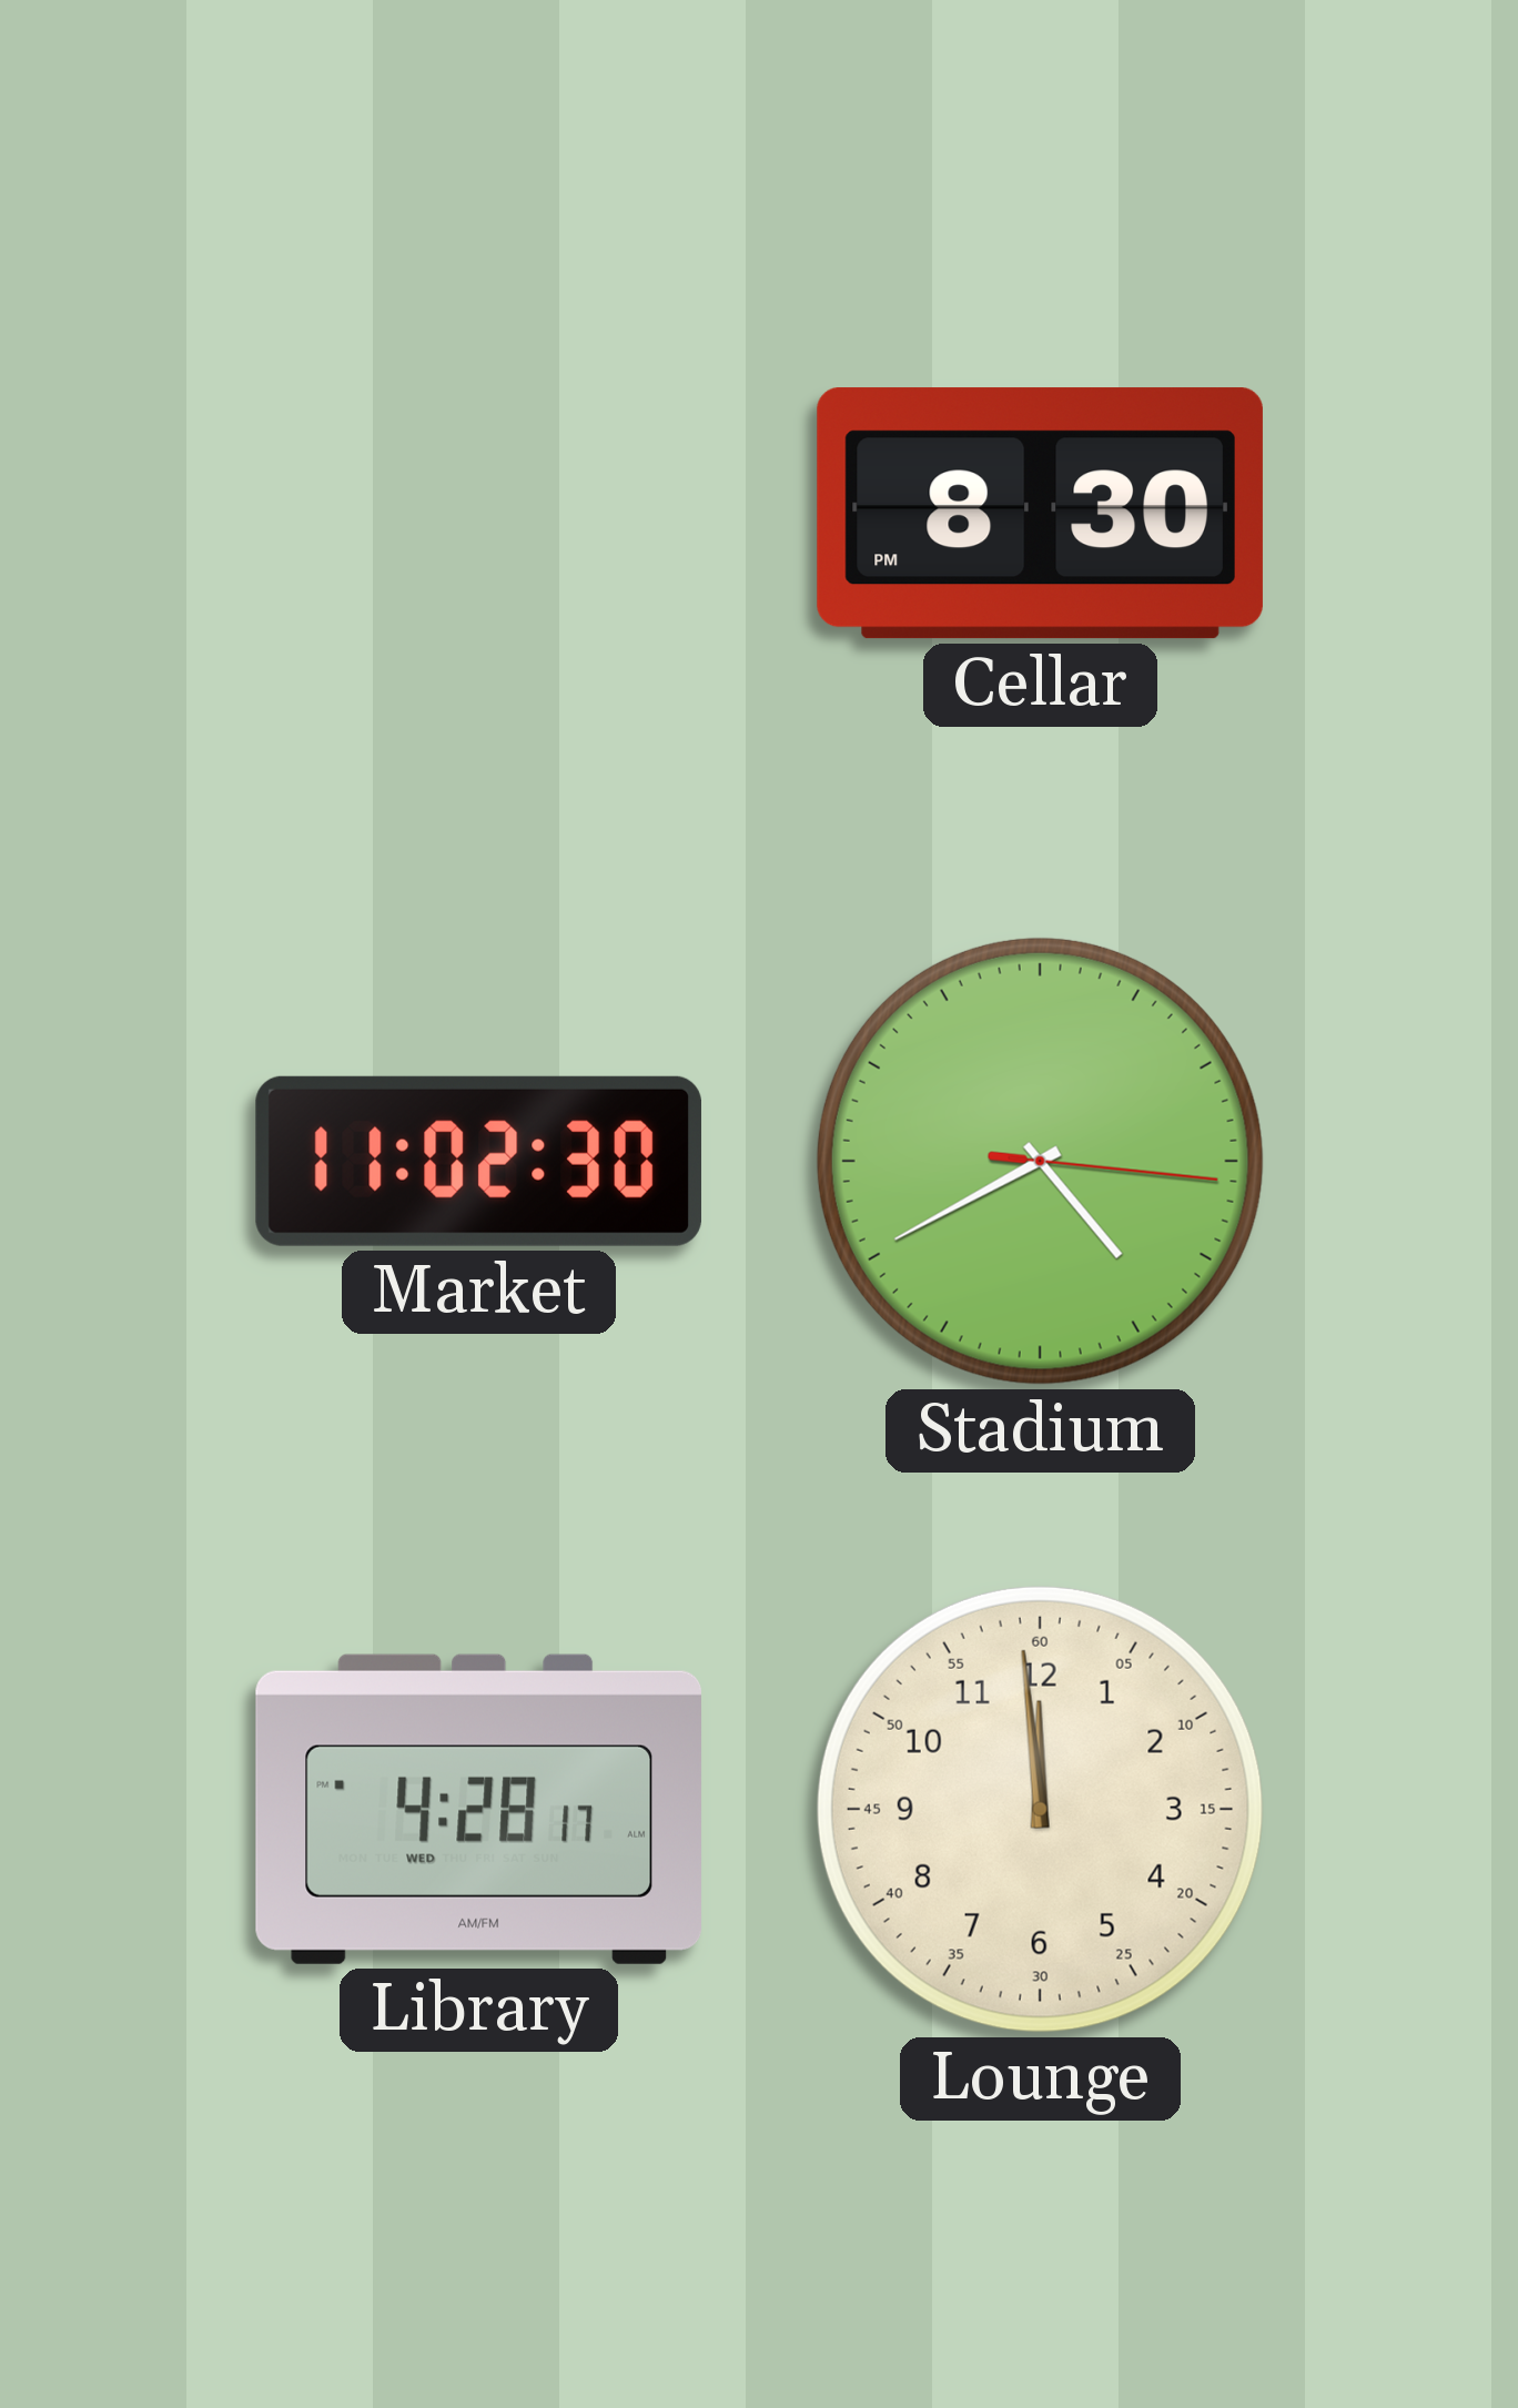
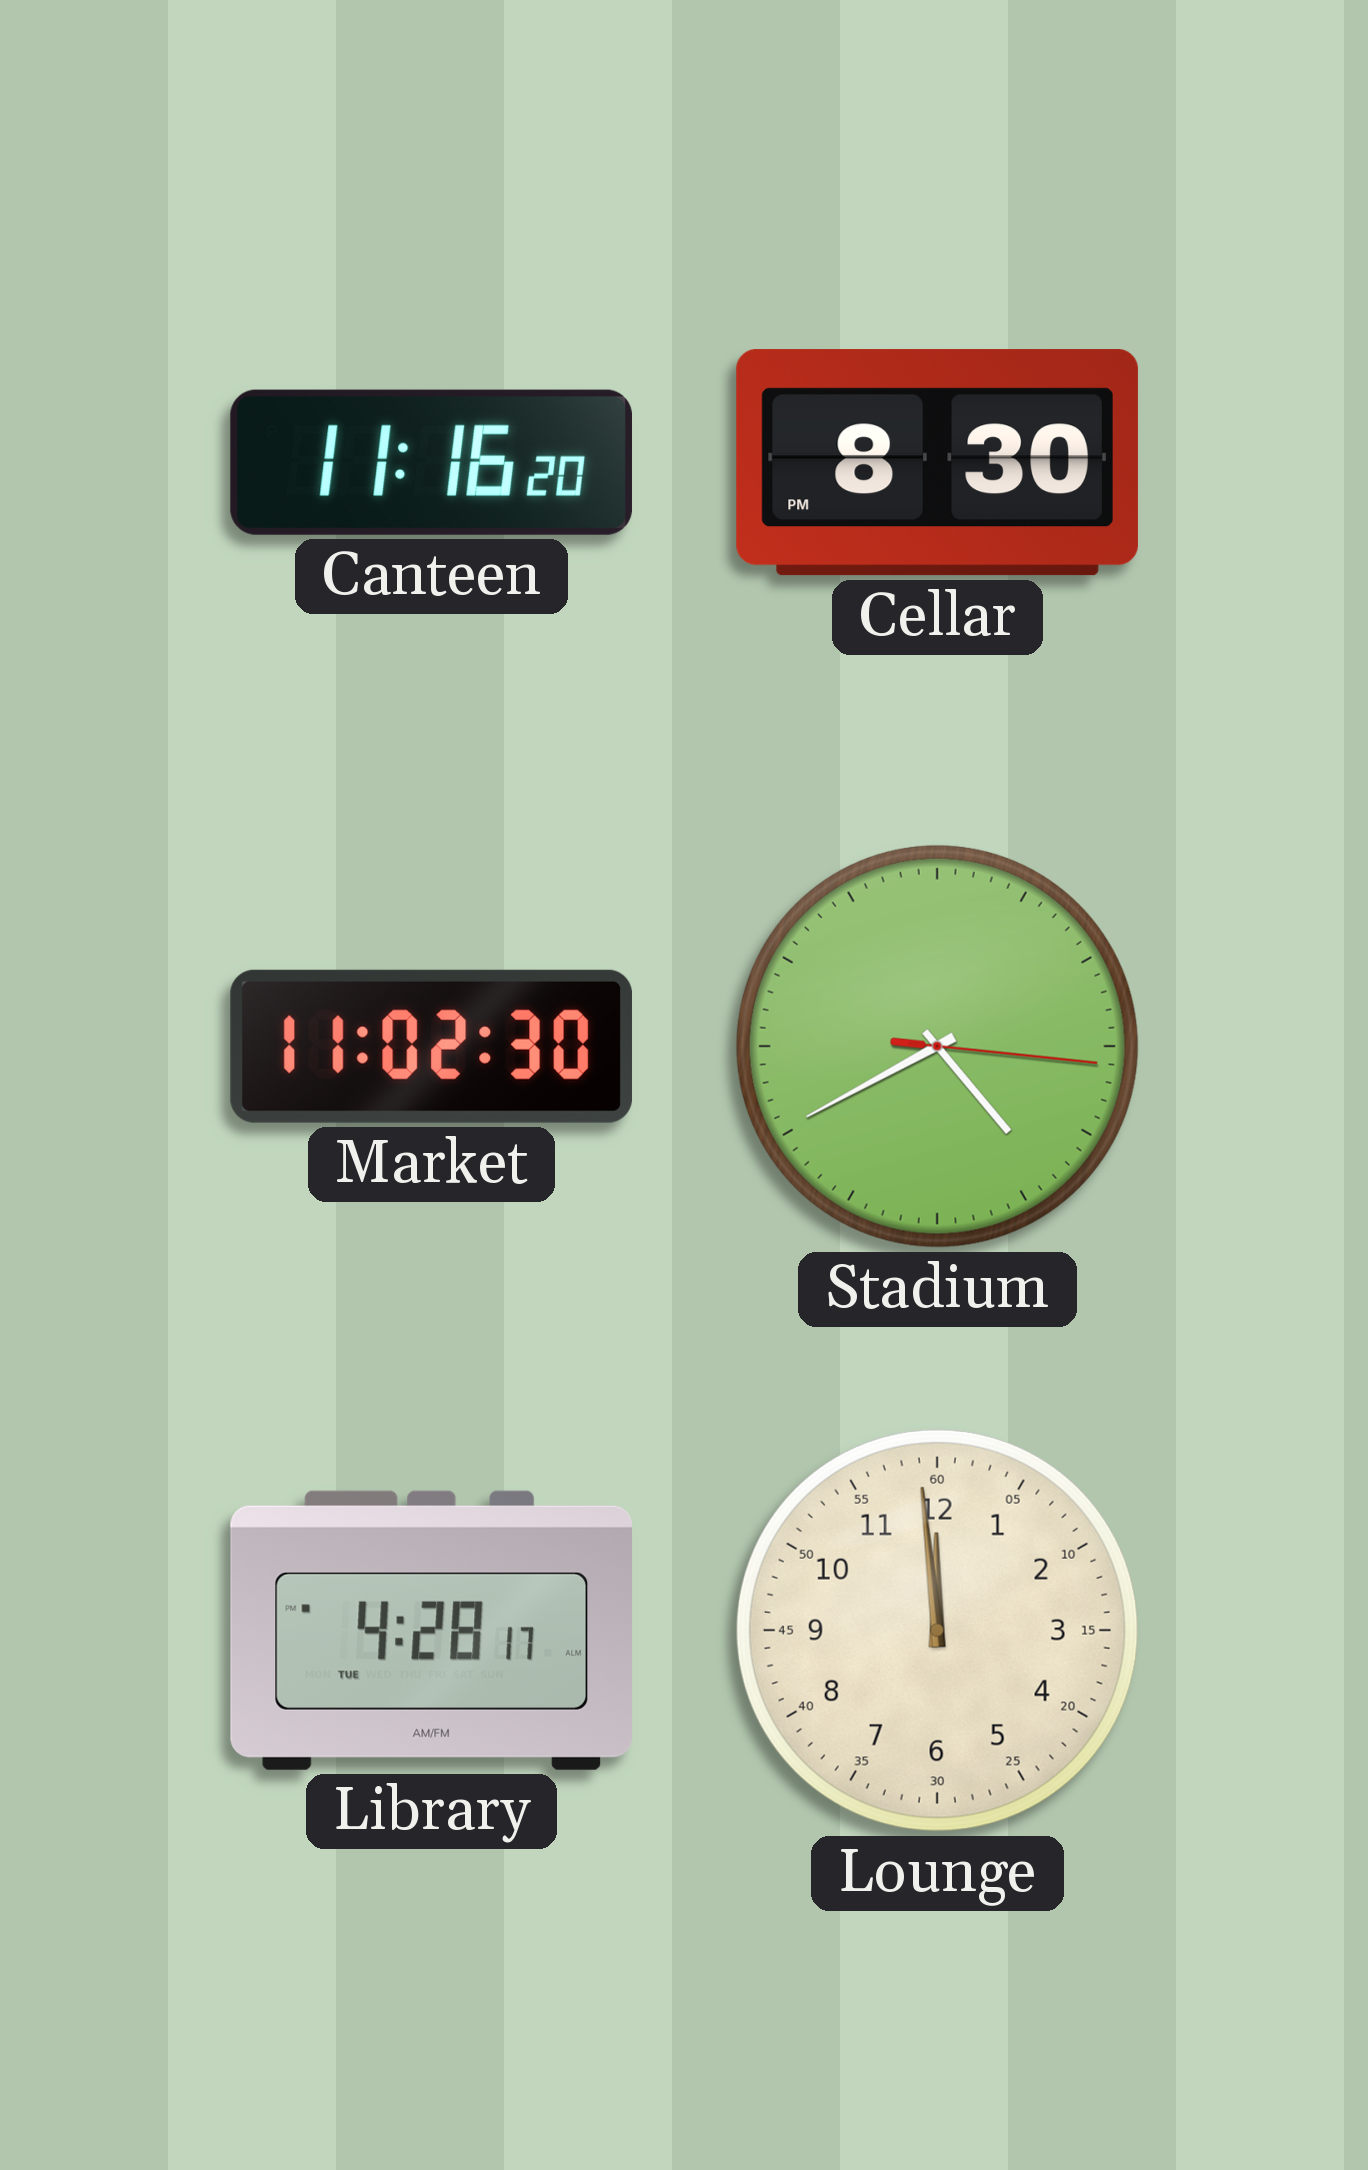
Canteen: none -> 11:16 (431, 462)
Library date: WED -> TUE (431, 1630)
